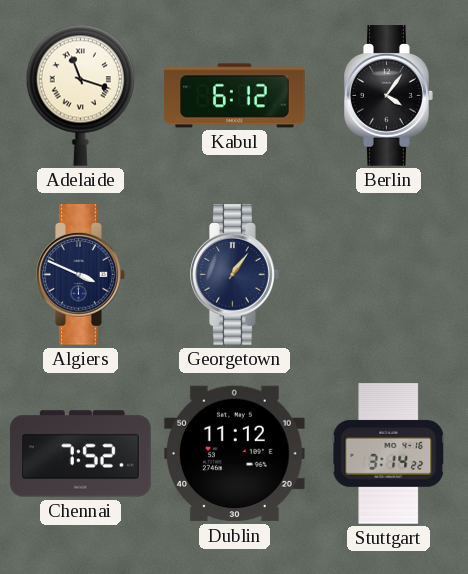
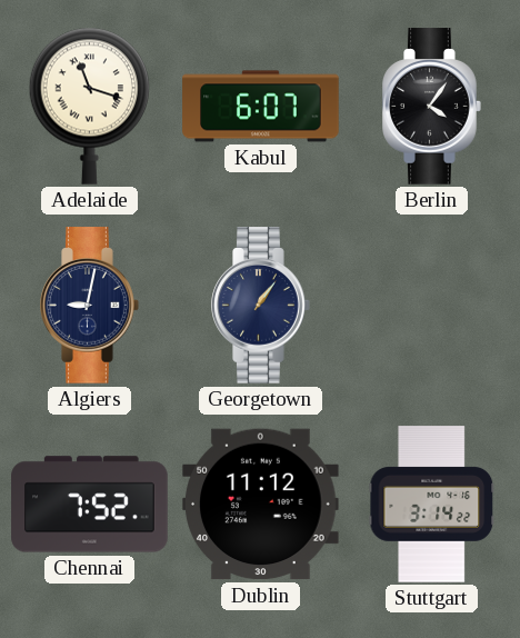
Kabul: 6:12 -> 6:07 (261, 107)
Algiers: 3:49 -> 9:02 (90, 306)
